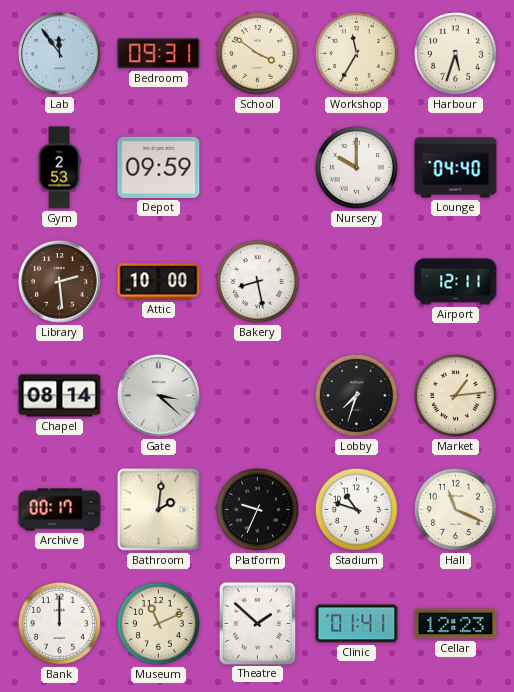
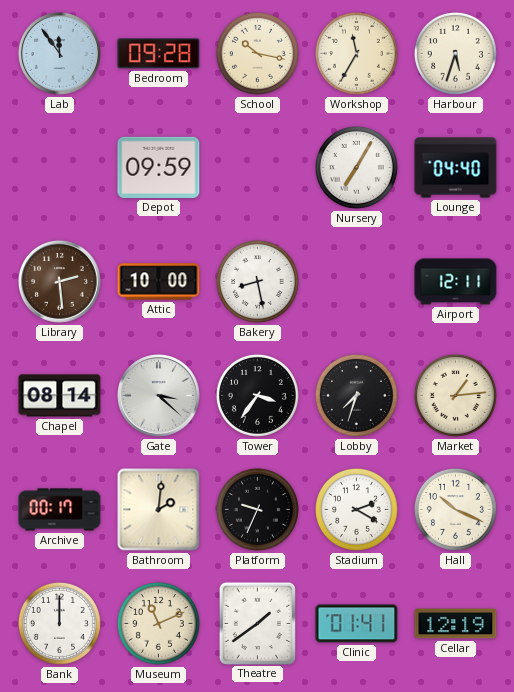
Bedroom: 09:31 -> 09:28 (159, 54)
School: 3:51 -> 10:17 (257, 53)
Gym: 2:53 -> none (59, 168)
Nursery: 10:00 -> 7:05 (356, 167)
Tower: none -> 3:36 (257, 395)
Stadium: 10:48 -> 2:20 (356, 509)
Hall: 11:19 -> 10:19 (455, 509)
Theatre: 1:52 -> 1:39 (257, 623)
Cellar: 12:23 -> 12:19 (456, 624)
